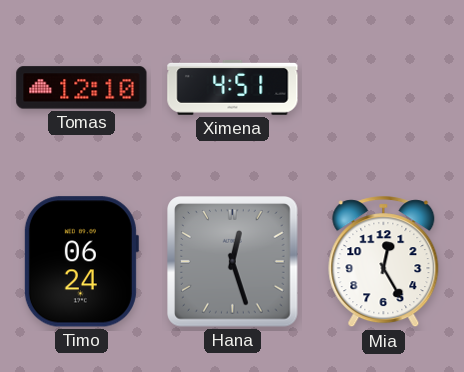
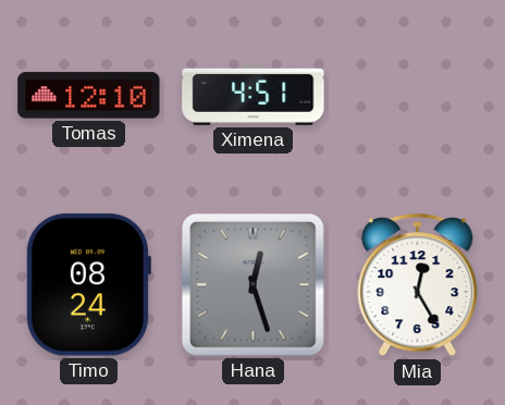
Timo: 06:24 -> 08:24 (88, 285)
